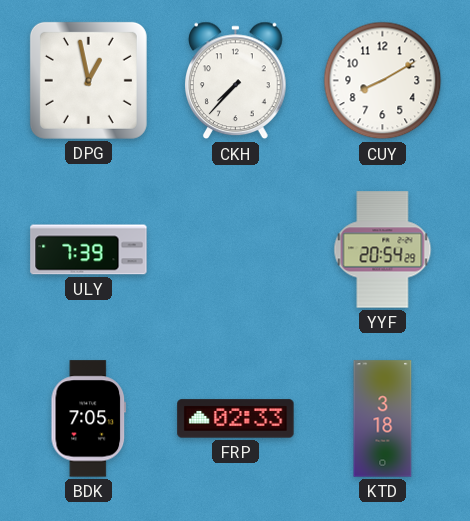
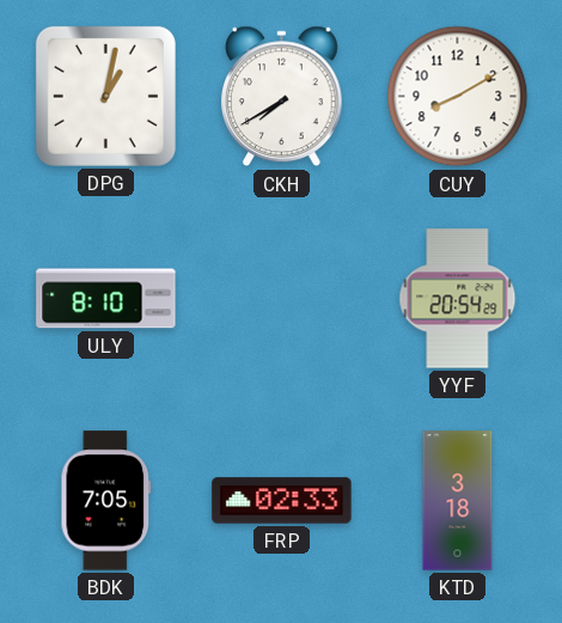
DPG: 12:58 -> 1:02 (105, 96)
CKH: 7:37 -> 7:40 (282, 97)
ULY: 7:39 -> 8:10 (106, 299)
